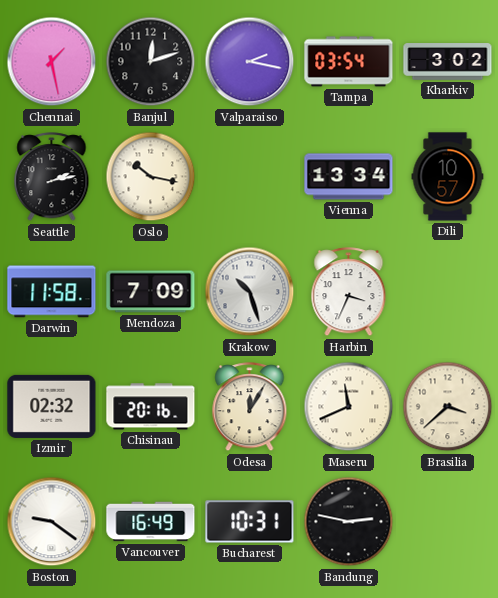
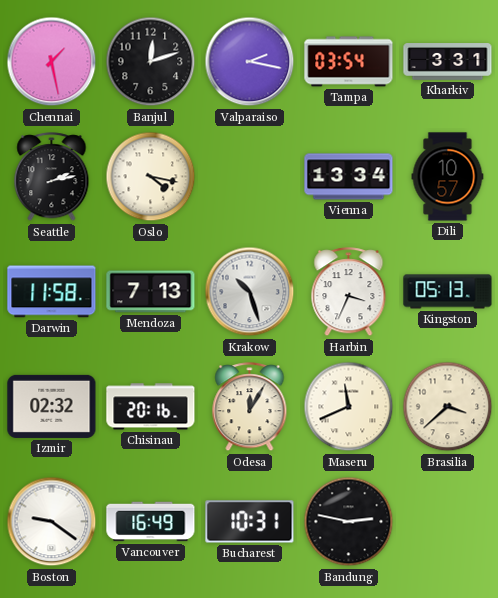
Kharkiv: 3:02 -> 3:31 (448, 62)
Oslo: 10:17 -> 4:17 (151, 177)
Mendoza: 7:09 -> 7:13 (151, 292)
Kingston: none -> 05:13 (448, 292)
